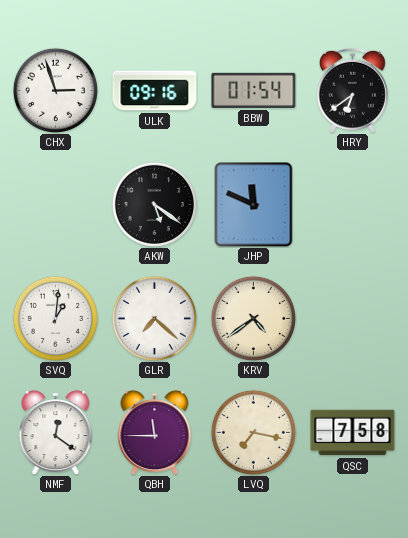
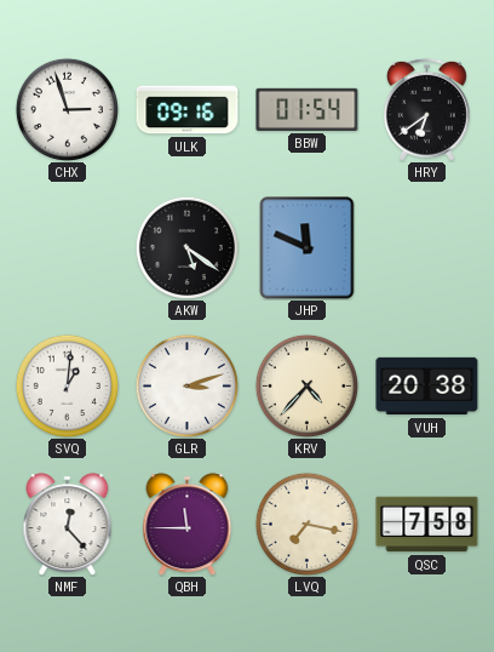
GLR: 7:22 -> 3:12 (186, 385)
KRV: 4:39 -> 4:37 (306, 385)
VUH: none -> 20:38 (427, 387)
NMF: 12:21 -> 12:23 (68, 524)
